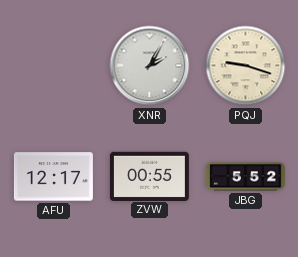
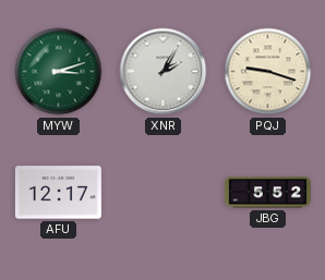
MYW: none -> 3:12 (59, 72)
ZVW: 00:55 -> none (149, 176)
